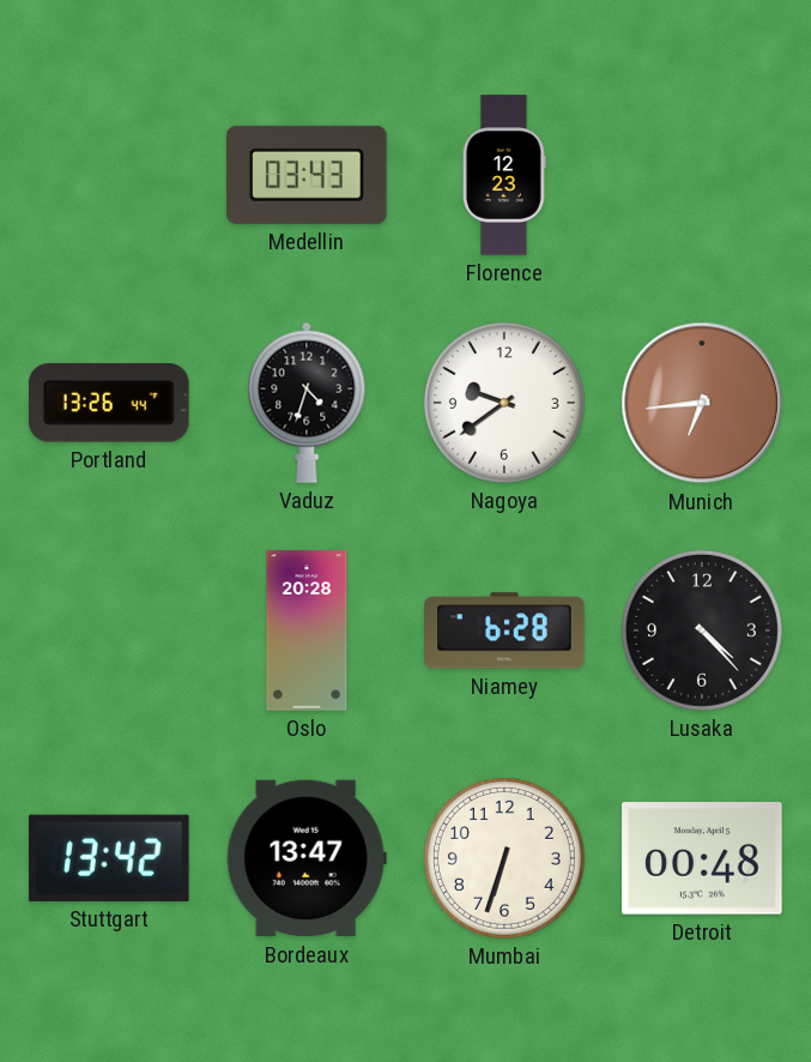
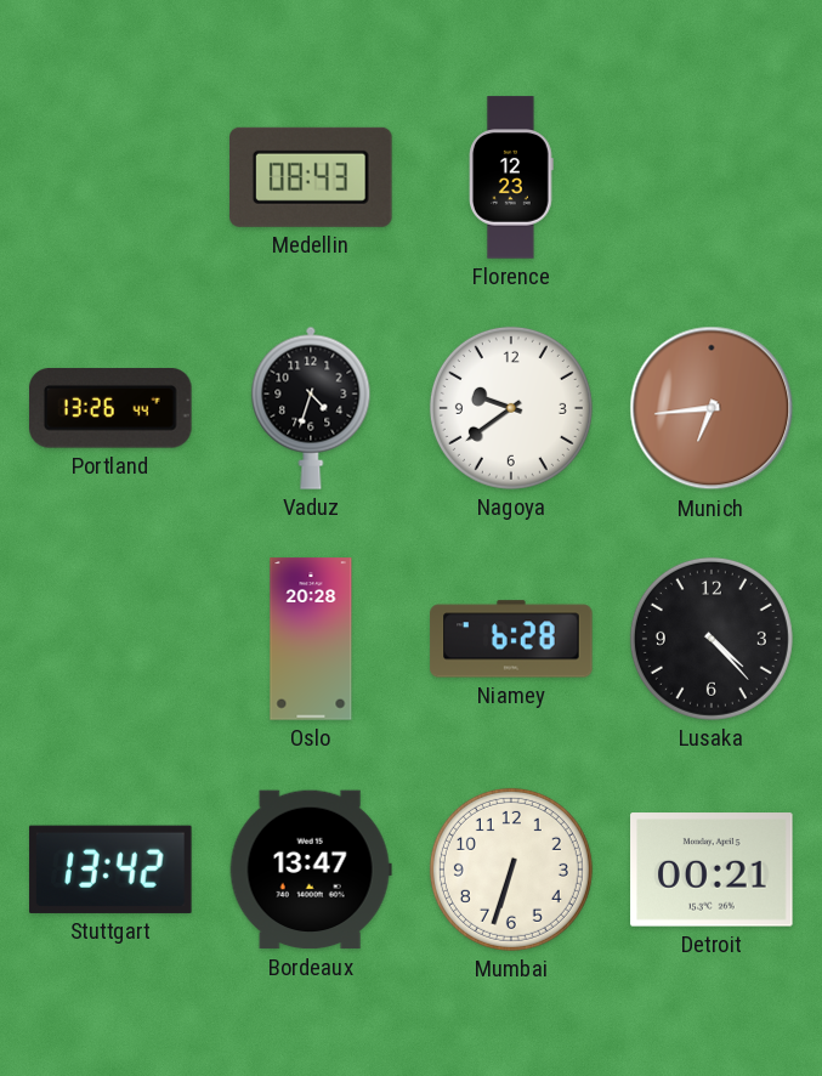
Medellin: 03:43 -> 08:43 (312, 177)
Detroit: 00:48 -> 00:21 (712, 870)
